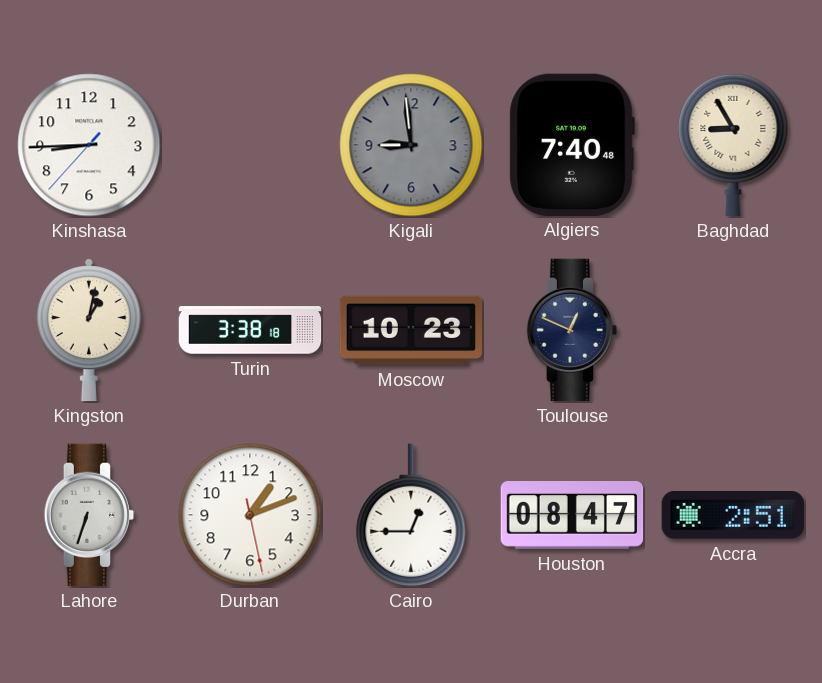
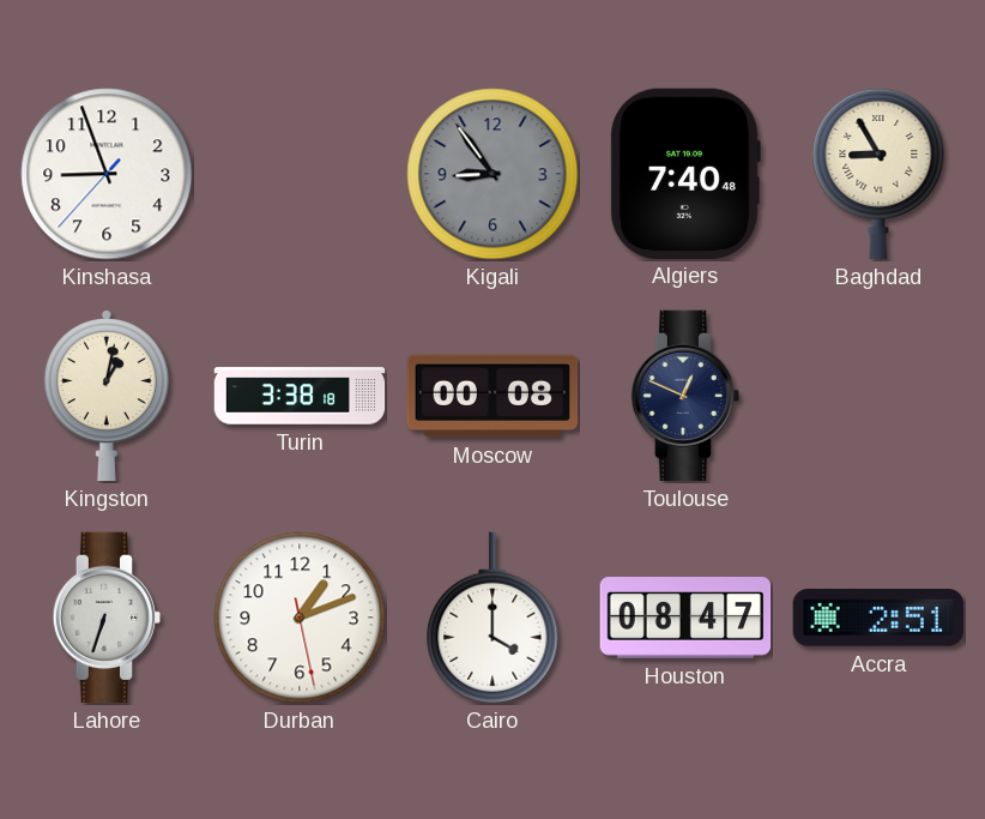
Kinshasa: 8:44 -> 8:56 (107, 174)
Kigali: 8:59 -> 8:54 (492, 174)
Moscow: 10:23 -> 00:08 (492, 396)
Cairo: 12:45 -> 4:00 (492, 618)
